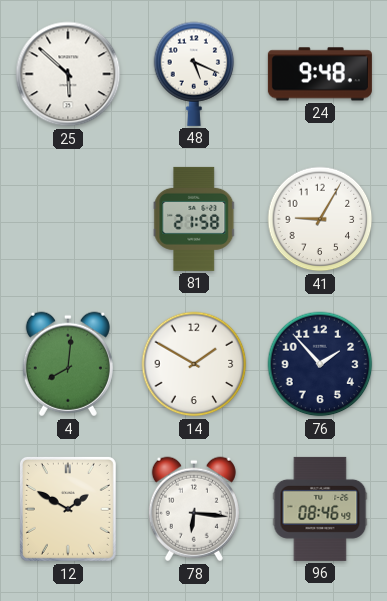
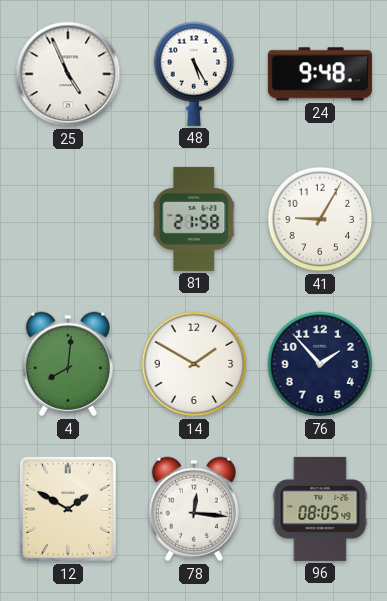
25: 5:52 -> 4:56 (68, 74)
48: 5:19 -> 5:25 (194, 74)
78: 6:16 -> 12:16 (194, 509)
96: 08:46 -> 08:05 (320, 509)
